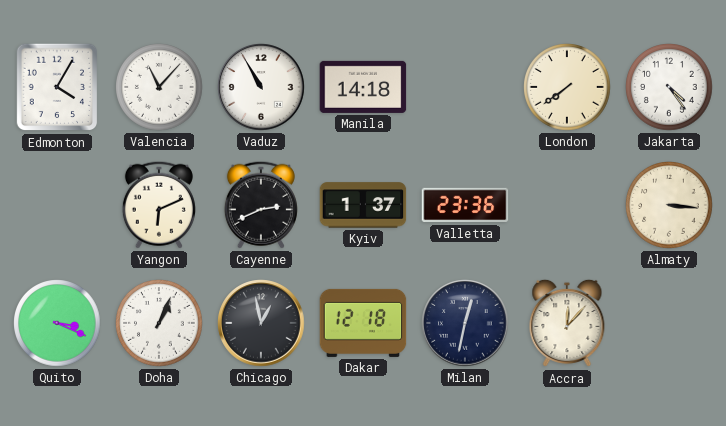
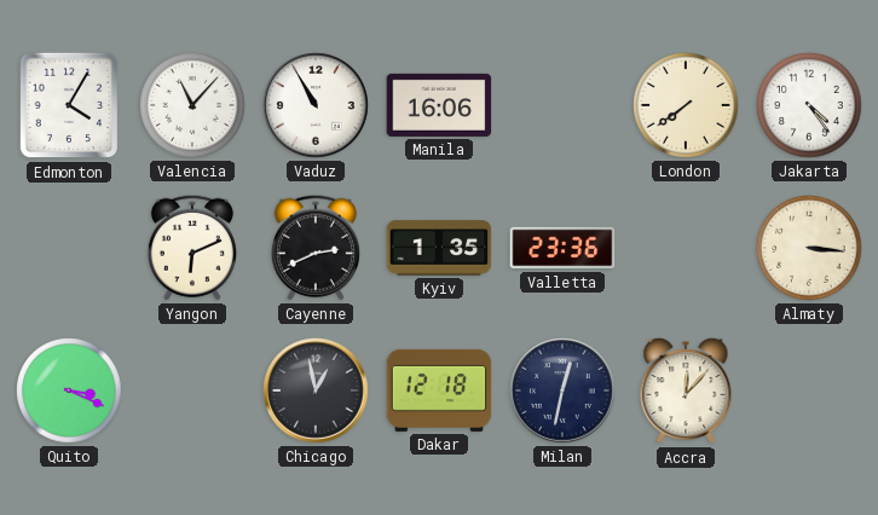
Manila: 14:18 -> 16:06 (439, 105)
Kyiv: 1:37 -> 1:35 (439, 248)
Doha: 1:04 -> none (159, 323)
